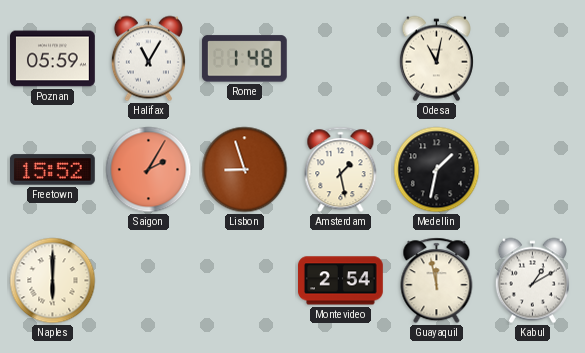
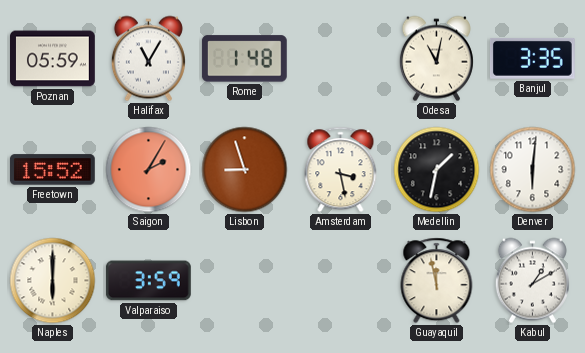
Banjul: none -> 3:35 (532, 58)
Amsterdam: 1:28 -> 3:28 (341, 170)
Denver: none -> 6:01 (533, 170)
Valparaiso: none -> 3:59 (148, 281)
Montevideo: 2:54 -> none (341, 281)
